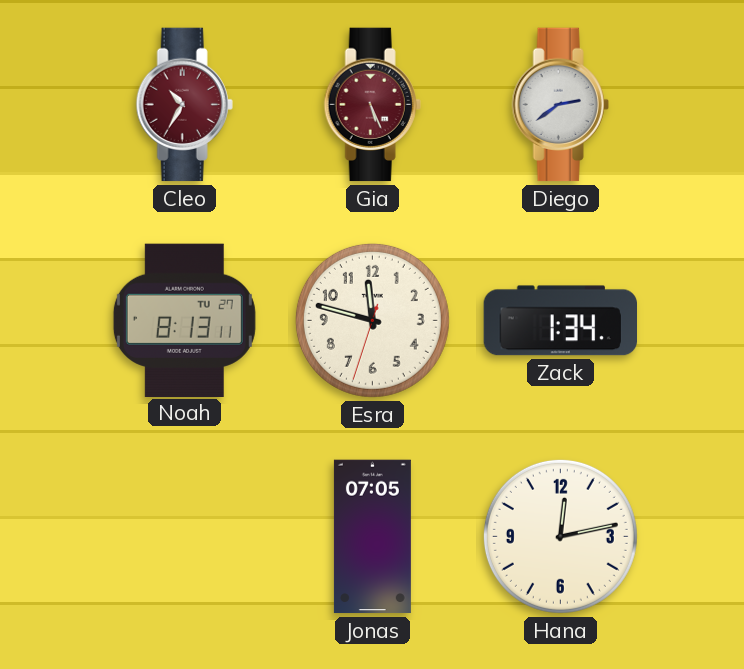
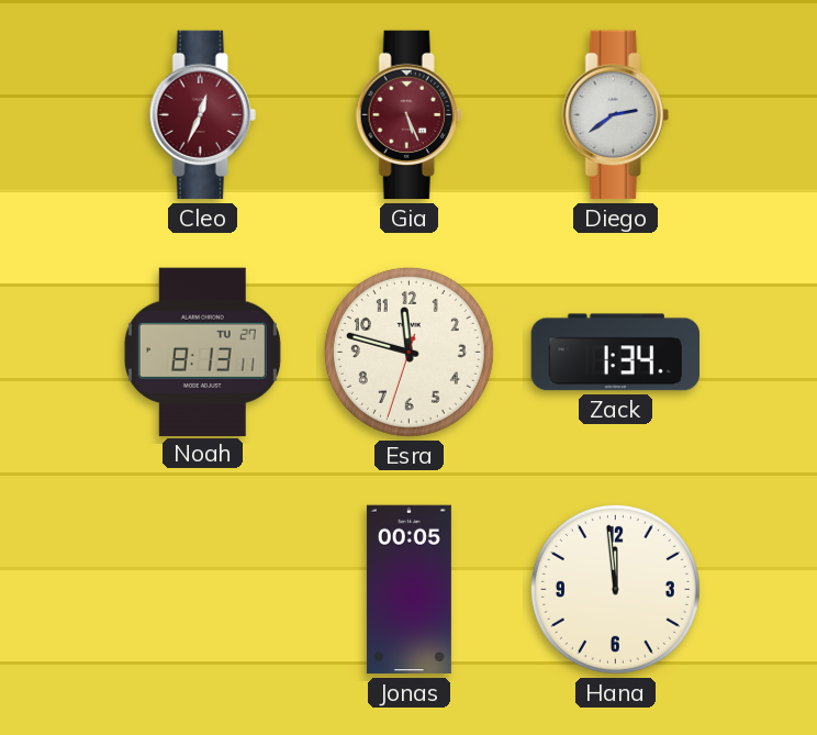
Cleo: 10:35 -> 12:34 (202, 115)
Jonas: 07:05 -> 00:05 (408, 590)
Hana: 12:13 -> 11:59 (615, 589)
